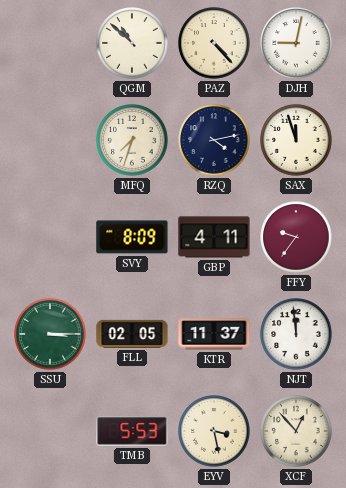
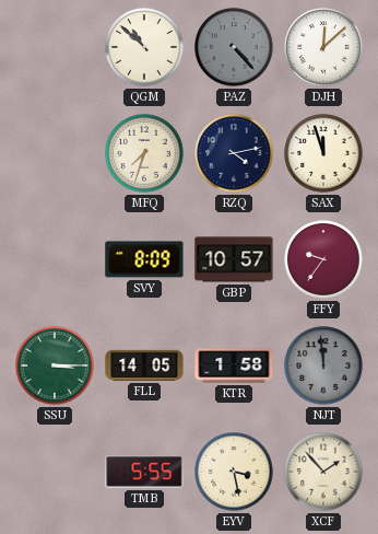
PAZ dial: cream -> grey (234, 47)
DJH: 9:02 -> 12:08 (323, 47)
GBP: 4:11 -> 10:57 (234, 259)
FLL: 02:05 -> 14:05 (144, 365)
KTR: 11:37 -> 1:58 (234, 365)
NJT dial: white -> grey (323, 365)
TMB: 5:53 -> 5:55 (144, 472)
XCF: 12:53 -> 1:53 (323, 472)
